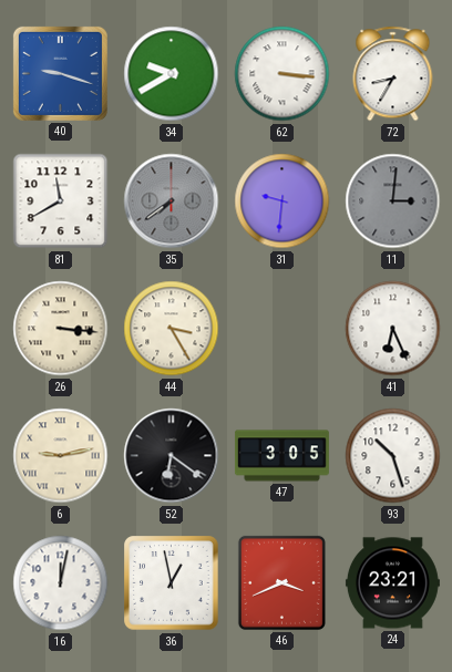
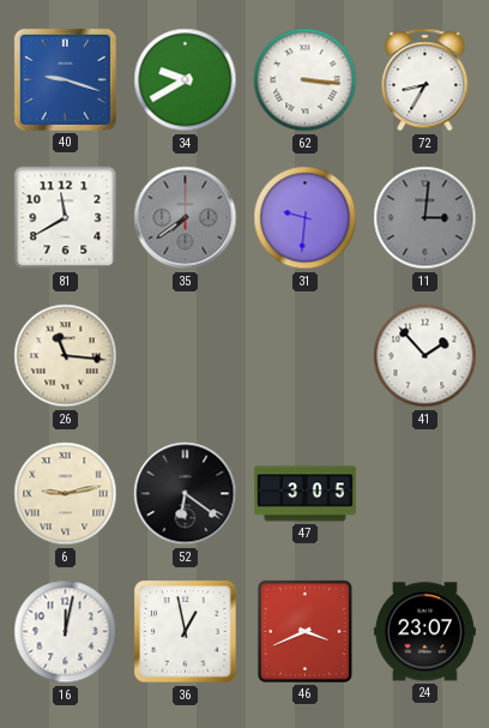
26: 3:16 -> 11:16 (66, 356)
44: 3:25 -> none (172, 329)
41: 6:26 -> 1:53 (425, 356)
93: 10:27 -> none (393, 456)
24: 23:21 -> 23:07 (424, 632)
